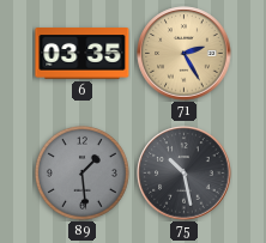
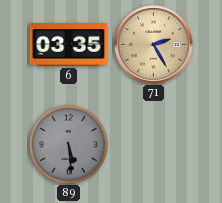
89: 1:29 -> 5:29 (68, 144)
75: 10:28 -> none (185, 174)
